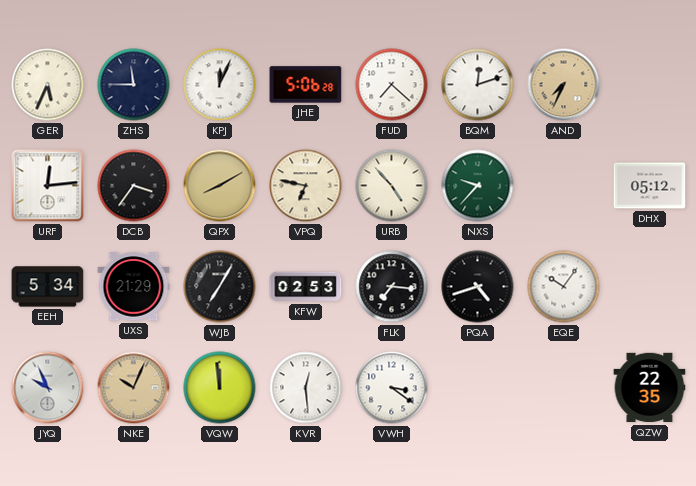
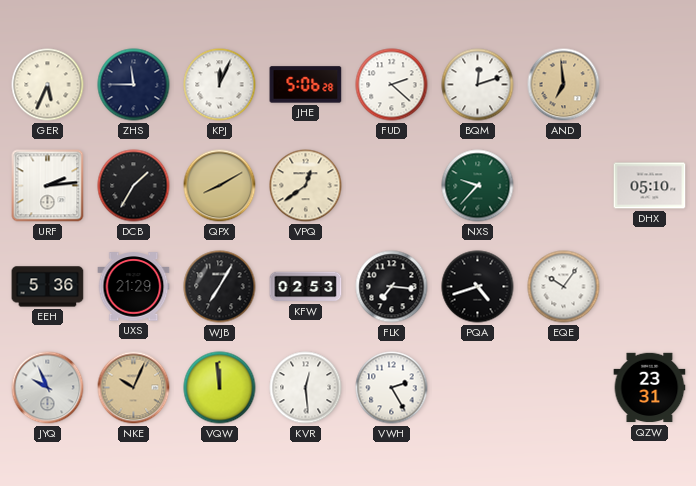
FUD: 7:22 -> 2:22 (392, 85)
AND: 7:34 -> 6:59 (564, 85)
URF: 12:14 -> 2:14 (48, 186)
DCB: 3:36 -> 1:35 (134, 186)
VPQ: 6:47 -> 12:39 (306, 186)
URB: 4:53 -> none (392, 186)
DHX: 05:12 -> 05:10 (650, 186)
EEH: 5:34 -> 5:36 (48, 287)
VWH: 3:21 -> 2:25 (392, 388)
QZW: 22:35 -> 23:31 (650, 388)
